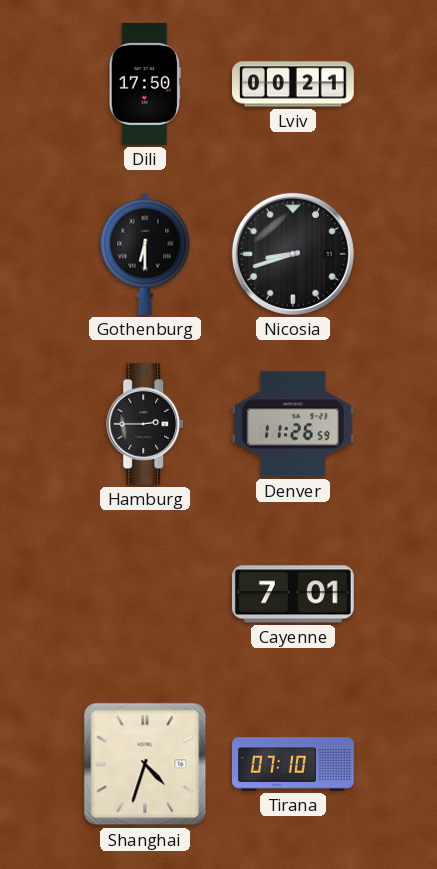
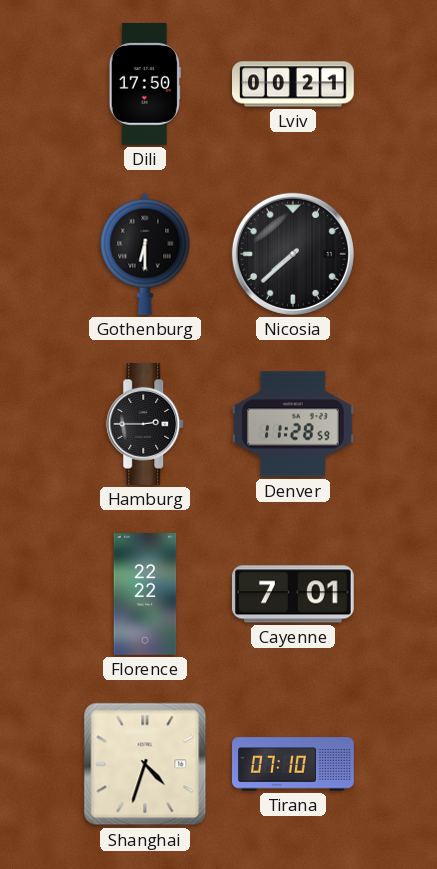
Nicosia: 8:42 -> 7:38 (293, 254)
Denver: 11:26 -> 11:28 (294, 424)
Florence: none -> 22:22 (145, 595)
